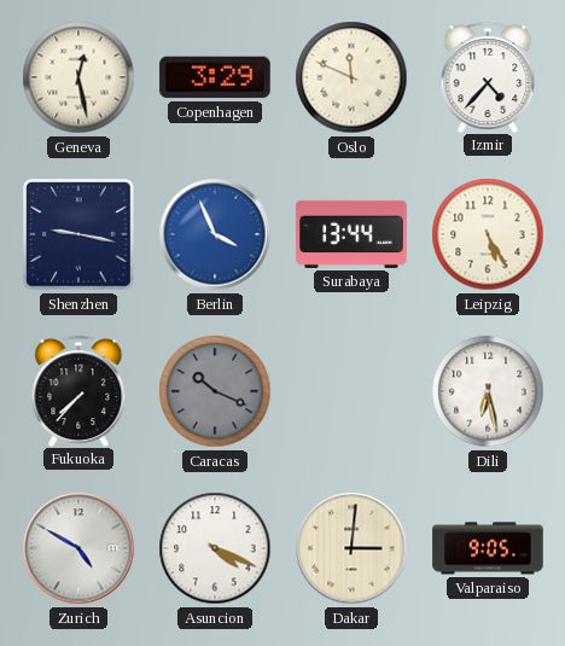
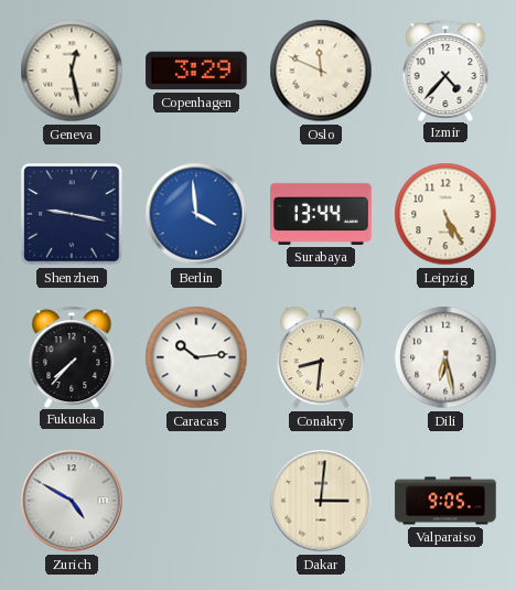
Berlin: 3:56 -> 3:59 (196, 214)
Caracas: 10:19 -> 10:14 (196, 357)
Caracas dial: grey -> white (196, 357)
Conakry: none -> 8:31 (321, 357)
Asuncion: 4:19 -> none (215, 548)
